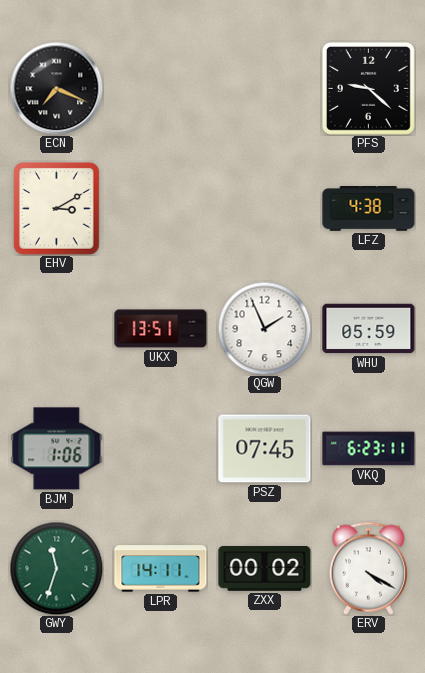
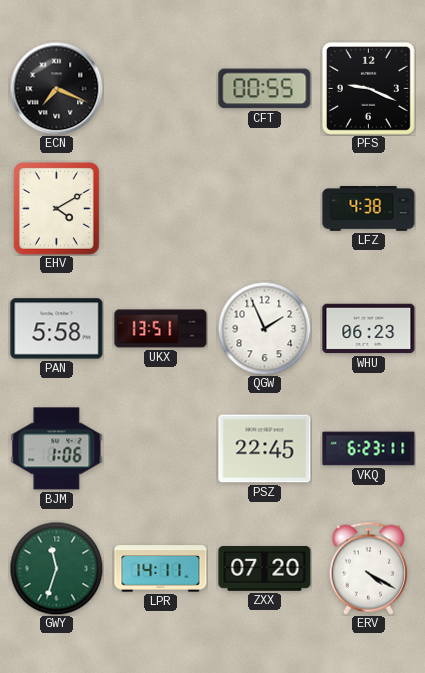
CFT: none -> 00:55 (265, 89)
PFS: 9:22 -> 9:19 (368, 88)
EHV: 3:10 -> 4:10 (56, 208)
PAN: none -> 5:58 (57, 329)
WHU: 05:59 -> 06:23 (369, 329)
PSZ: 07:45 -> 22:45 (265, 449)
ZXX: 00:02 -> 07:20 (265, 569)
